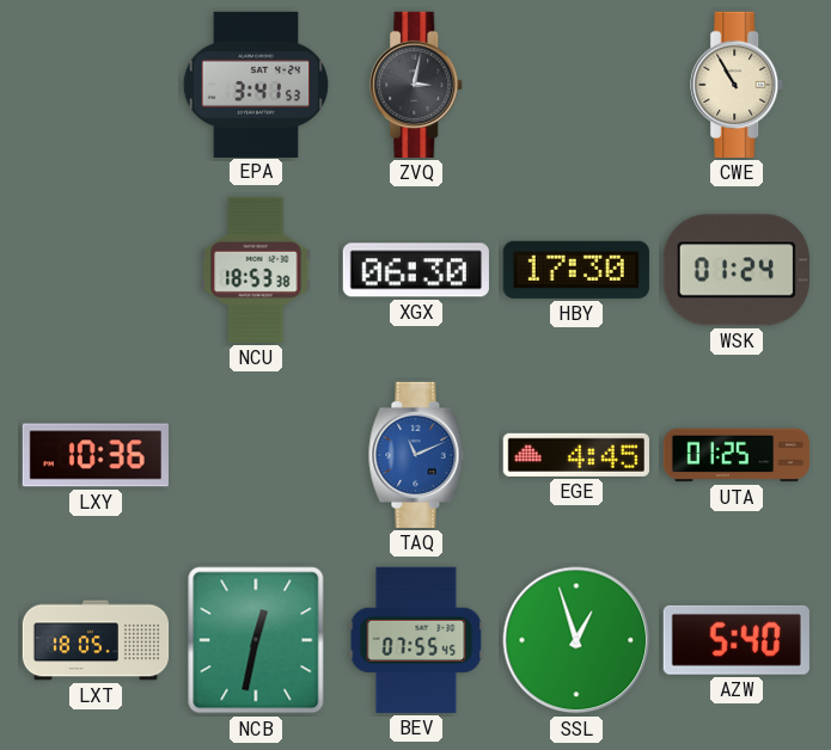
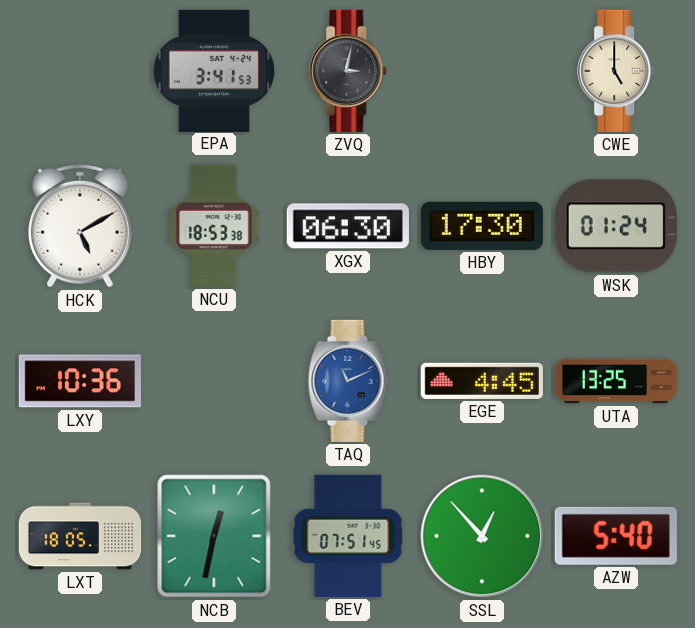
CWE: 10:55 -> 5:00 (617, 71)
HCK: none -> 5:10 (80, 226)
UTA: 01:25 -> 13:25 (615, 381)
BEV: 07:55 -> 07:51 (348, 536)
SSL: 12:57 -> 12:53 (482, 536)
